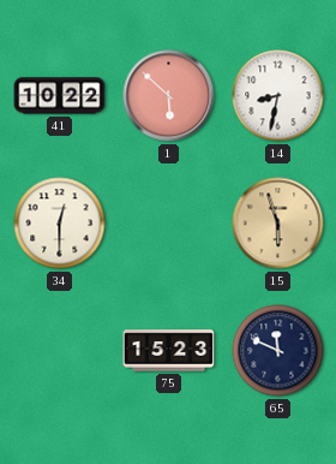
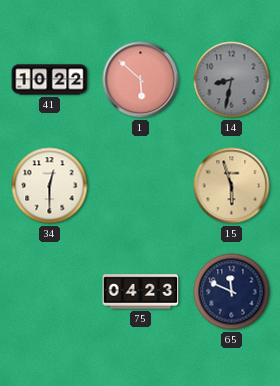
14 dial: white -> grey (232, 80)
75: 15:23 -> 04:23 (141, 292)
